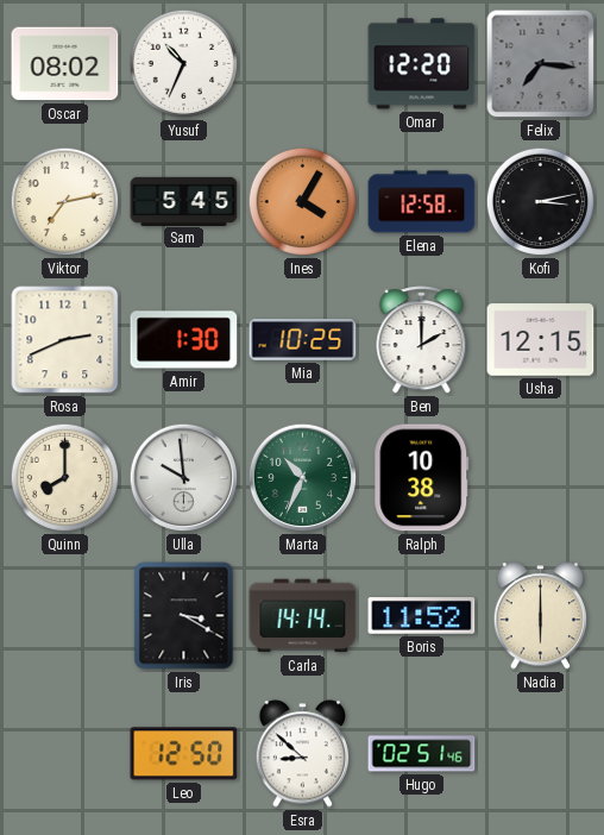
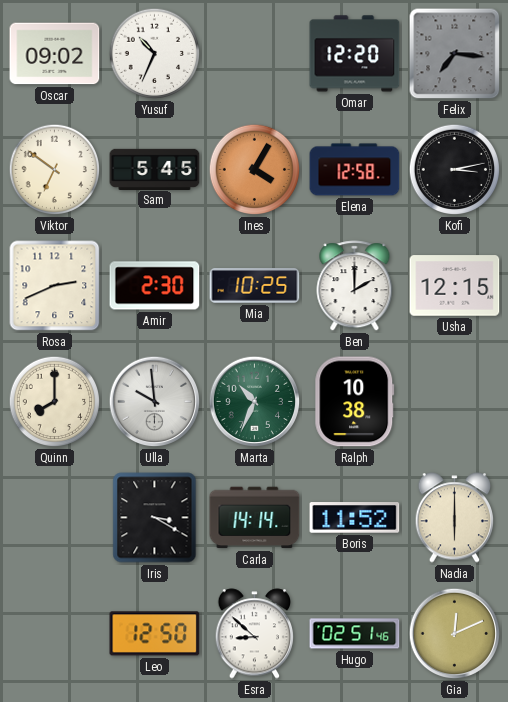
Oscar: 08:02 -> 09:02 (55, 54)
Viktor: 7:13 -> 6:51 (55, 170)
Amir: 1:30 -> 2:30 (155, 286)
Gia: none -> 12:11 (455, 634)
